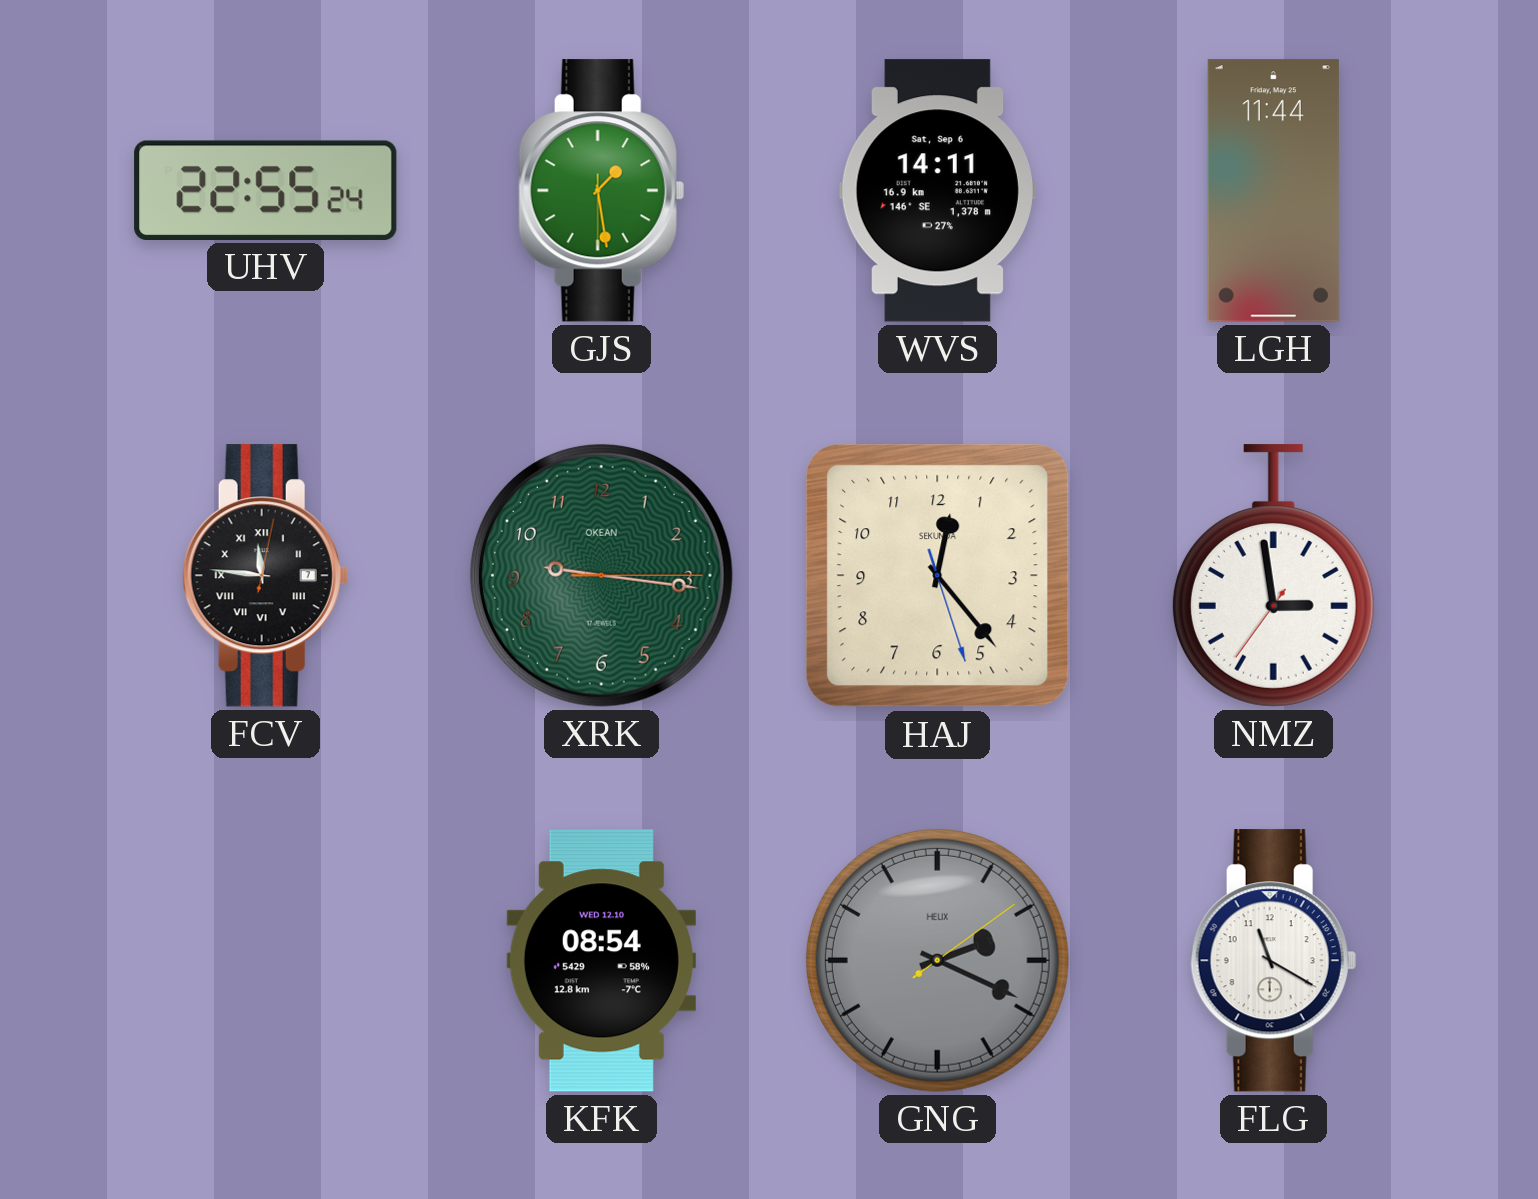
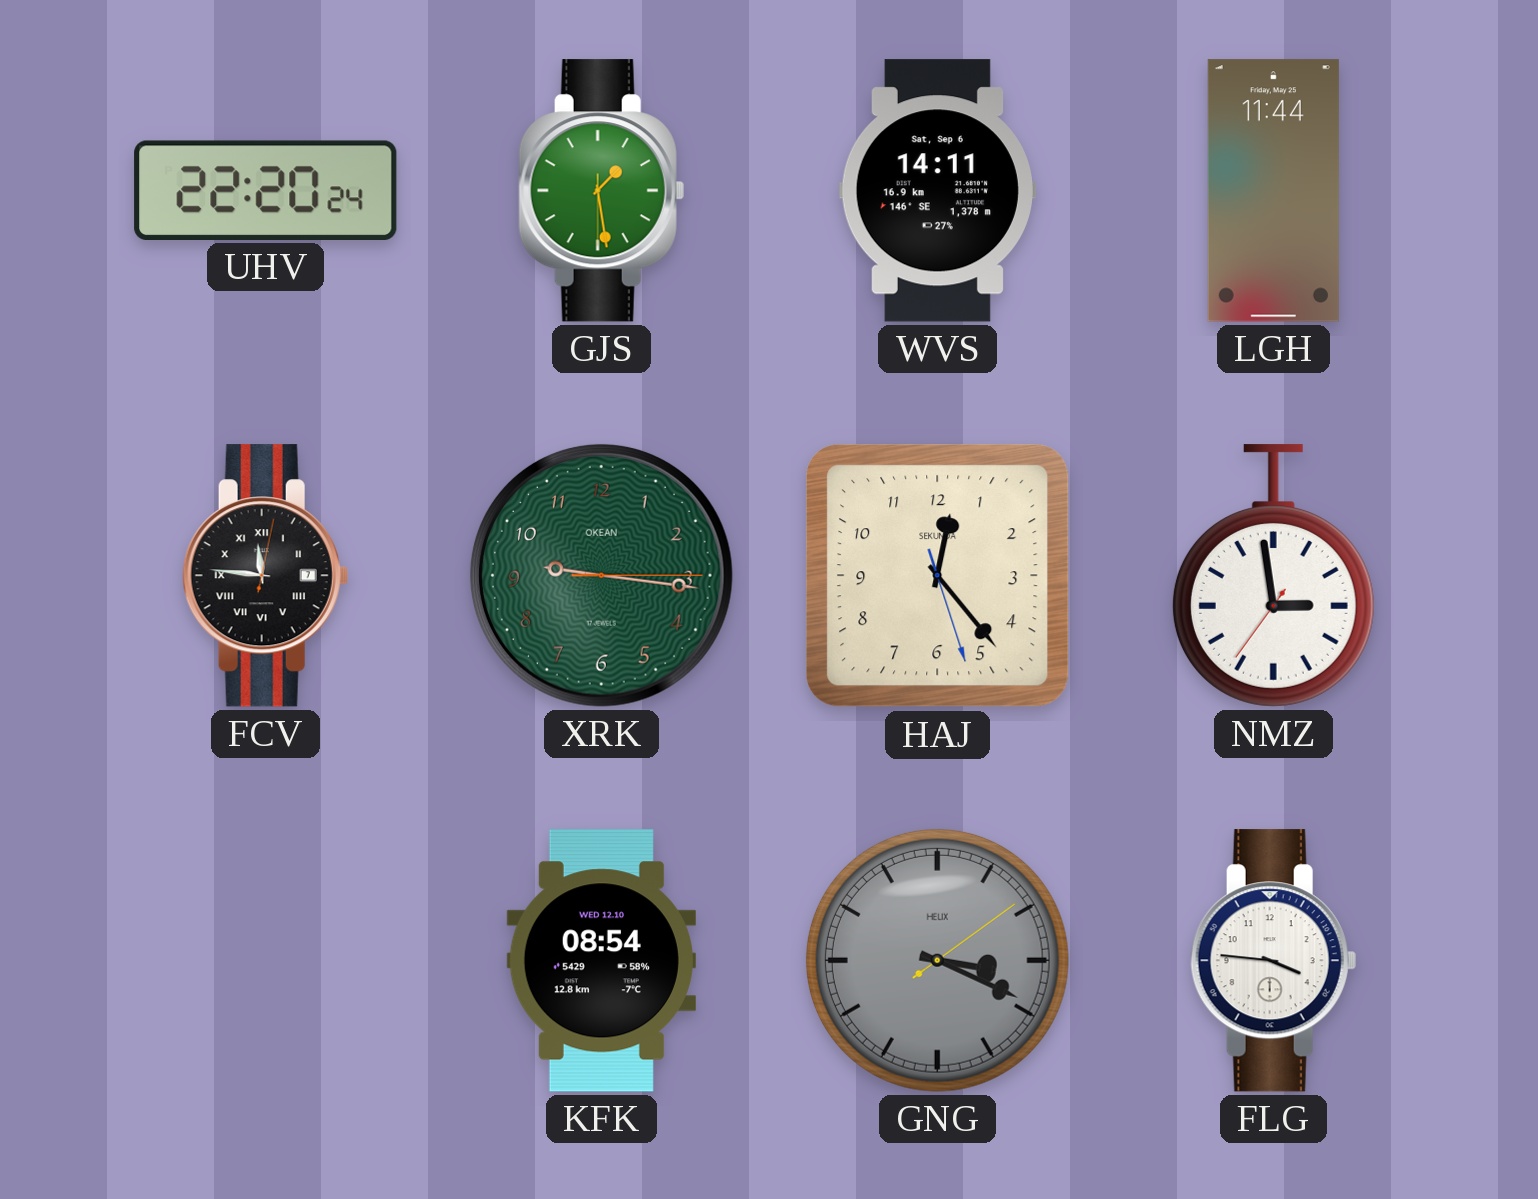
UHV: 22:55 -> 22:20 (266, 190)
GNG: 2:19 -> 3:19 (937, 960)
FLG: 11:20 -> 3:46 (1273, 961)
